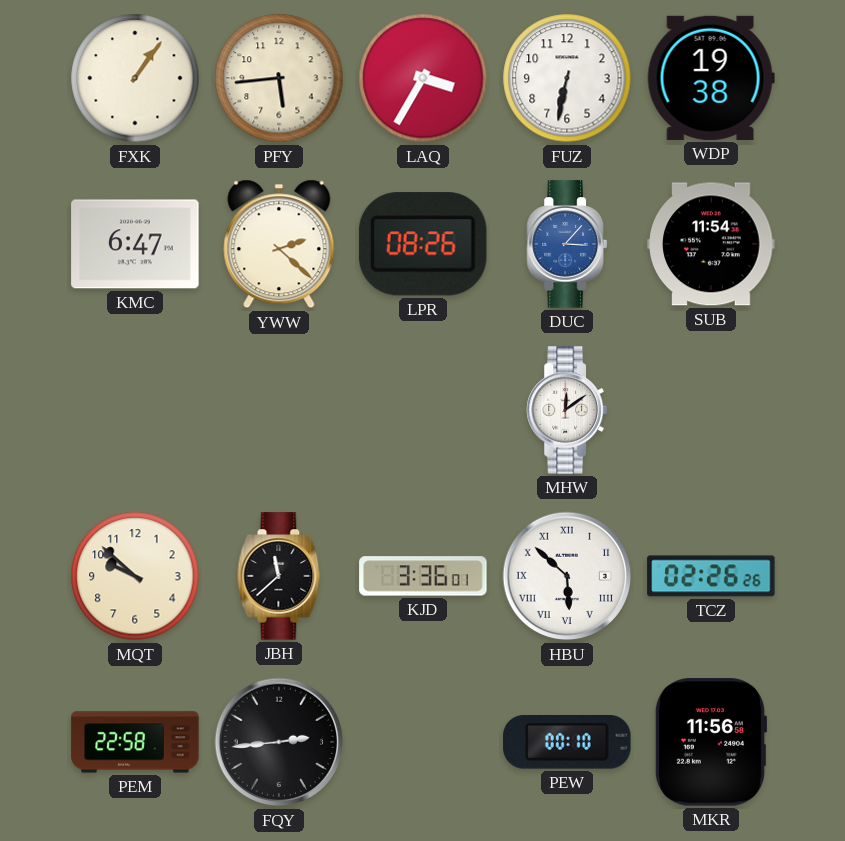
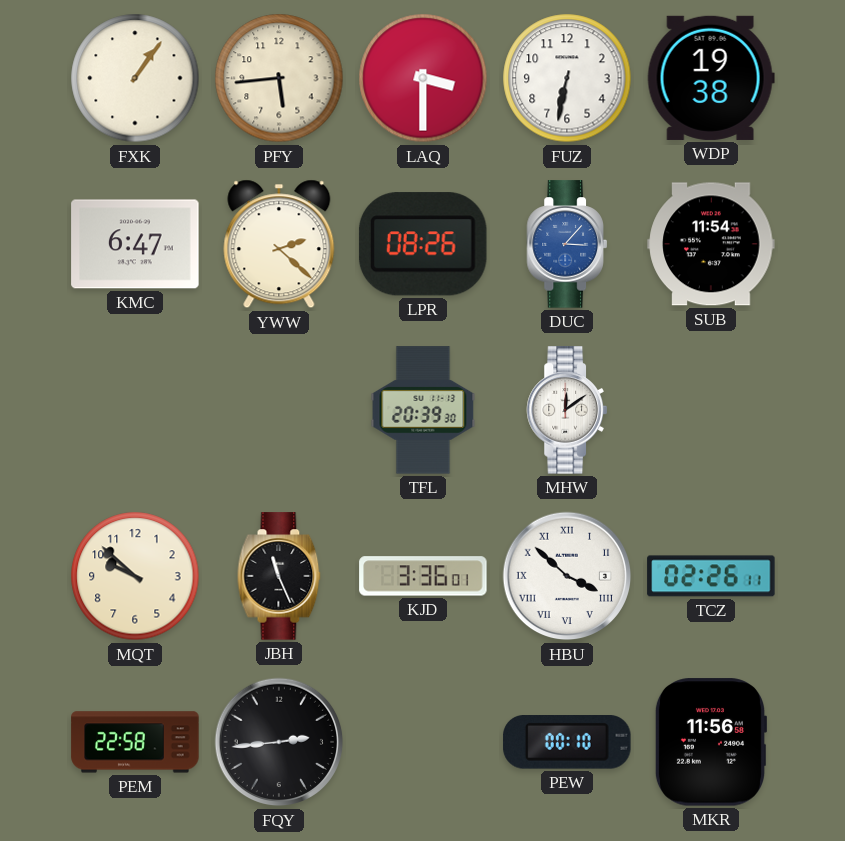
LAQ: 3:35 -> 3:30 (423, 78)
TFL: none -> 20:39 (423, 410)
JBH: 11:38 -> 11:26 (279, 576)
HBU: 5:52 -> 3:52 (567, 576)
TCZ: 02:26:26 -> 02:26:11 (711, 576)
